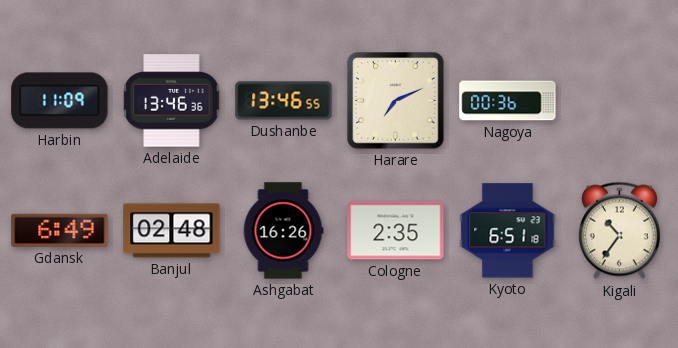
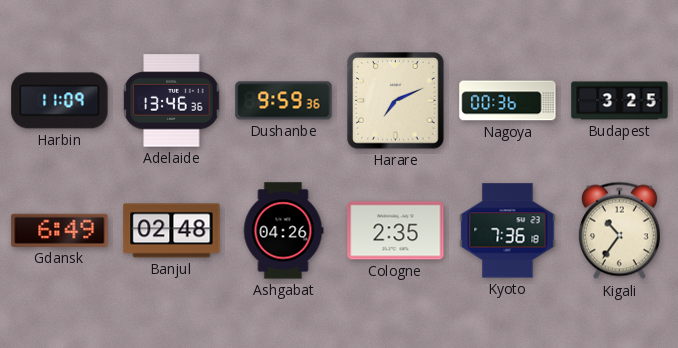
Dushanbe: 13:46 -> 9:59 (284, 101)
Budapest: none -> 3:25 (620, 101)
Ashgabat: 16:26 -> 04:26 (283, 231)
Kyoto: 6:51 -> 7:36 (508, 231)
